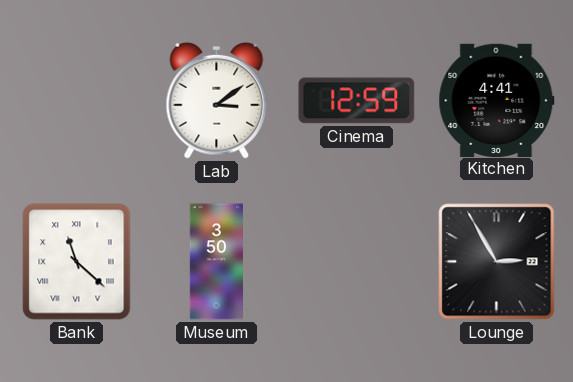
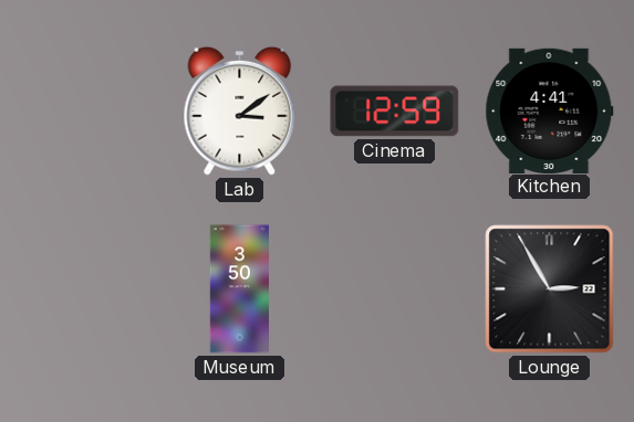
Bank: 11:22 -> none (77, 262)
